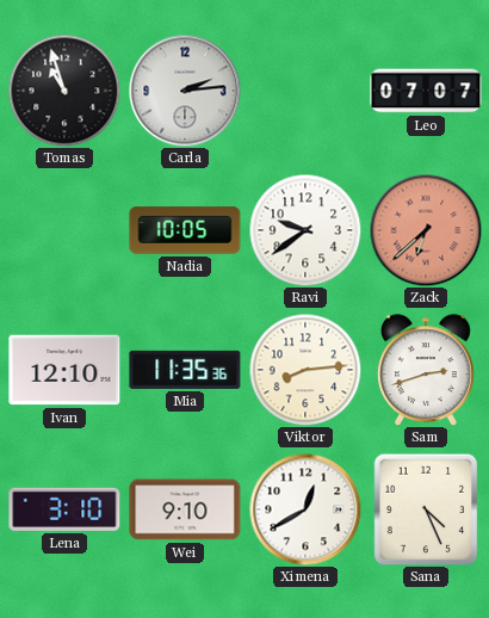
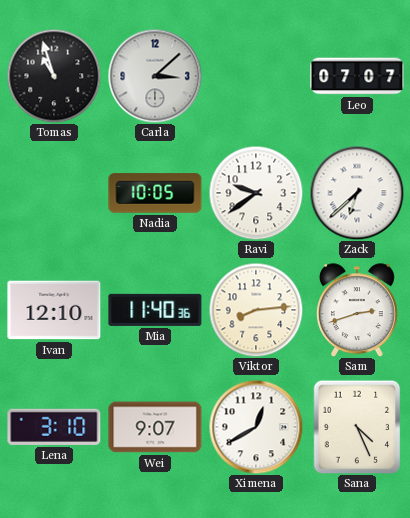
Carla: 2:14 -> 3:08 (155, 76)
Zack dial: salmon -> white (357, 193)
Mia: 11:35 -> 11:40 (155, 310)
Wei: 9:10 -> 9:07 (155, 427)
